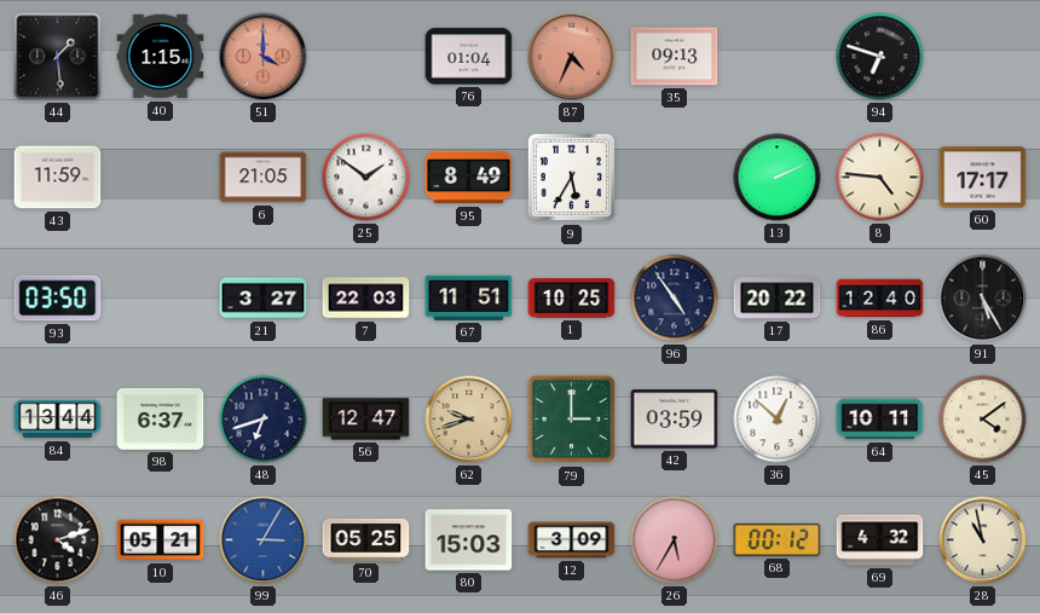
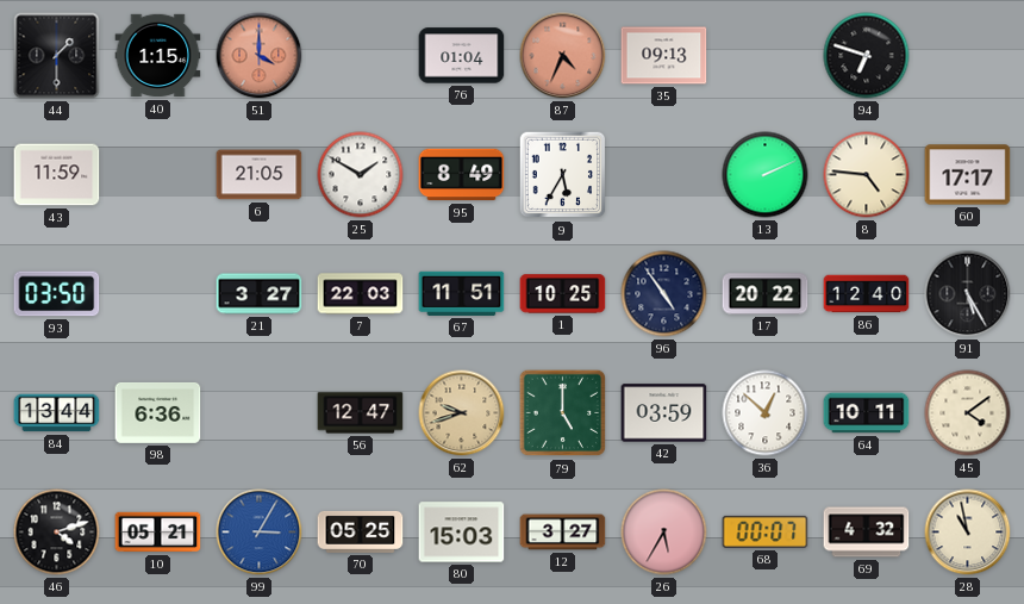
44: 1:29 -> 1:30 (57, 56)
25: 1:51 -> 1:50 (361, 175)
98: 6:37 -> 6:36 (158, 412)
48: 6:42 -> none (264, 420)
79: 3:00 -> 5:00 (563, 413)
12: 3:09 -> 3:27 (563, 533)
68: 00:12 -> 00:07 (766, 531)
